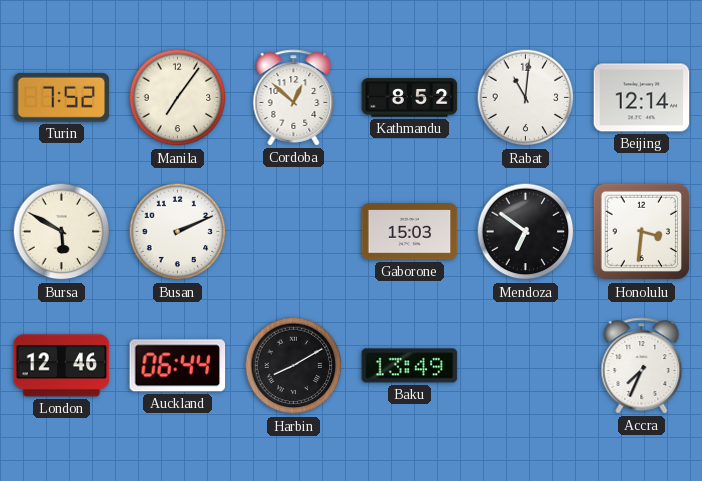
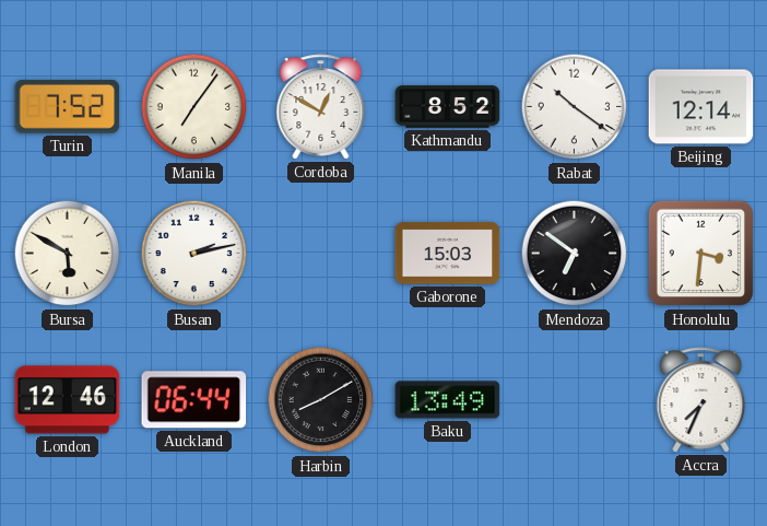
Cordoba: 12:52 -> 12:50 (321, 107)
Rabat: 11:01 -> 10:21 (575, 107)
Busan: 2:11 -> 2:13 (194, 254)
